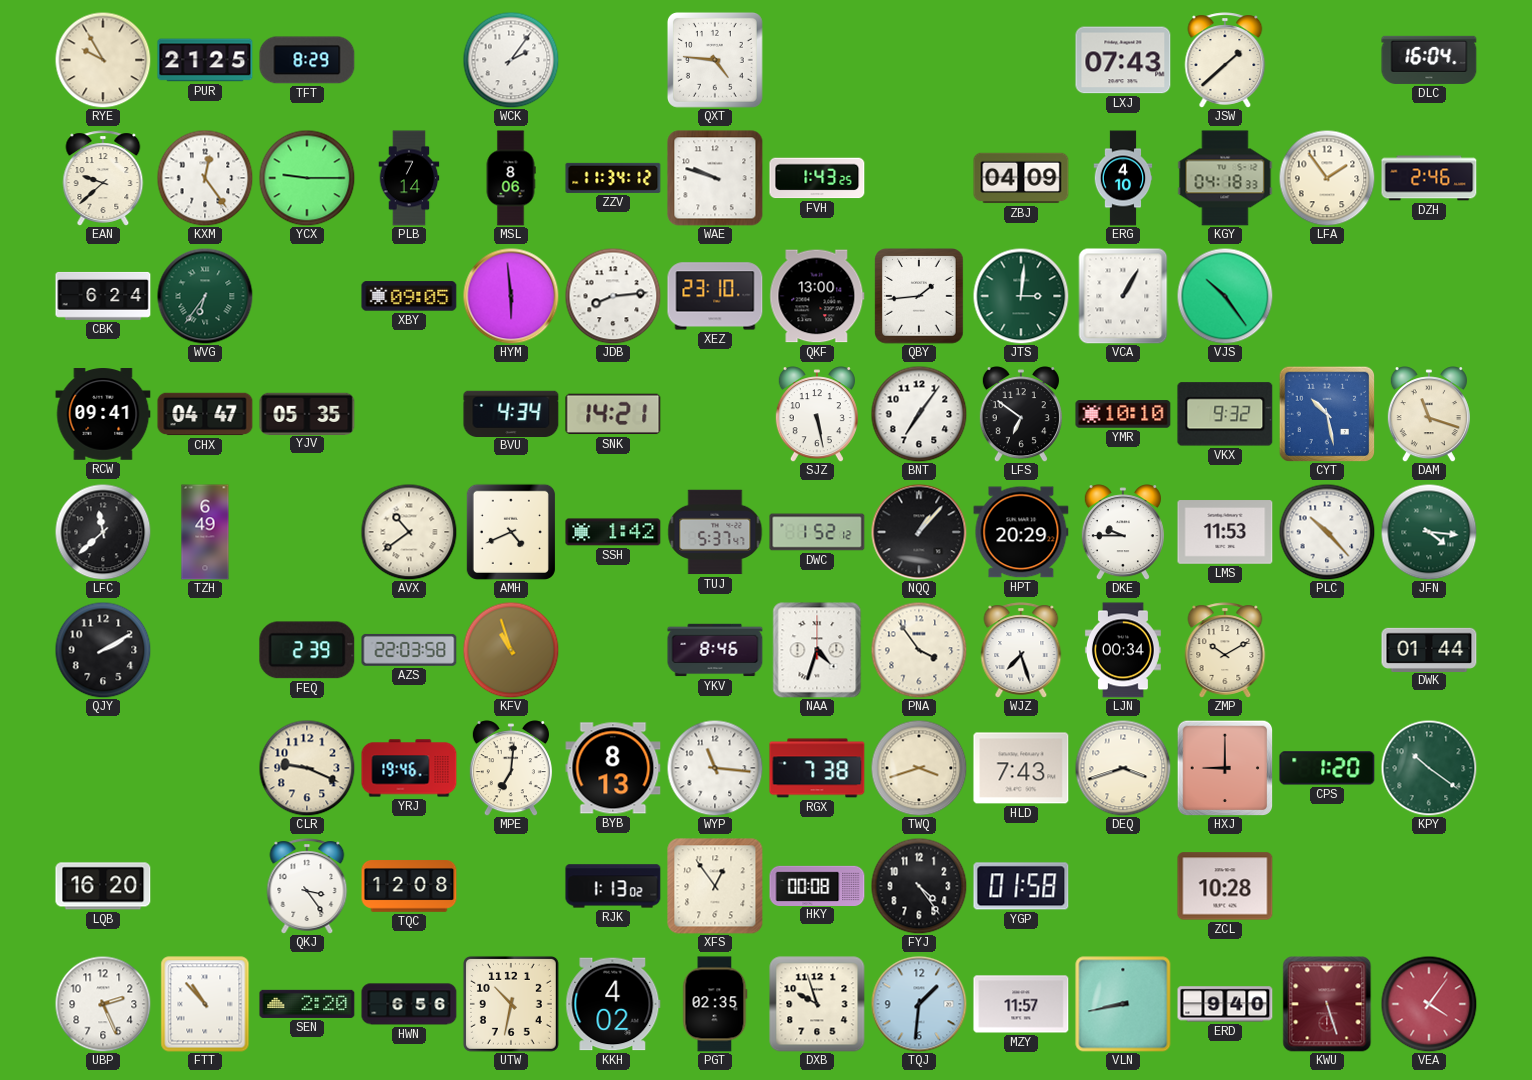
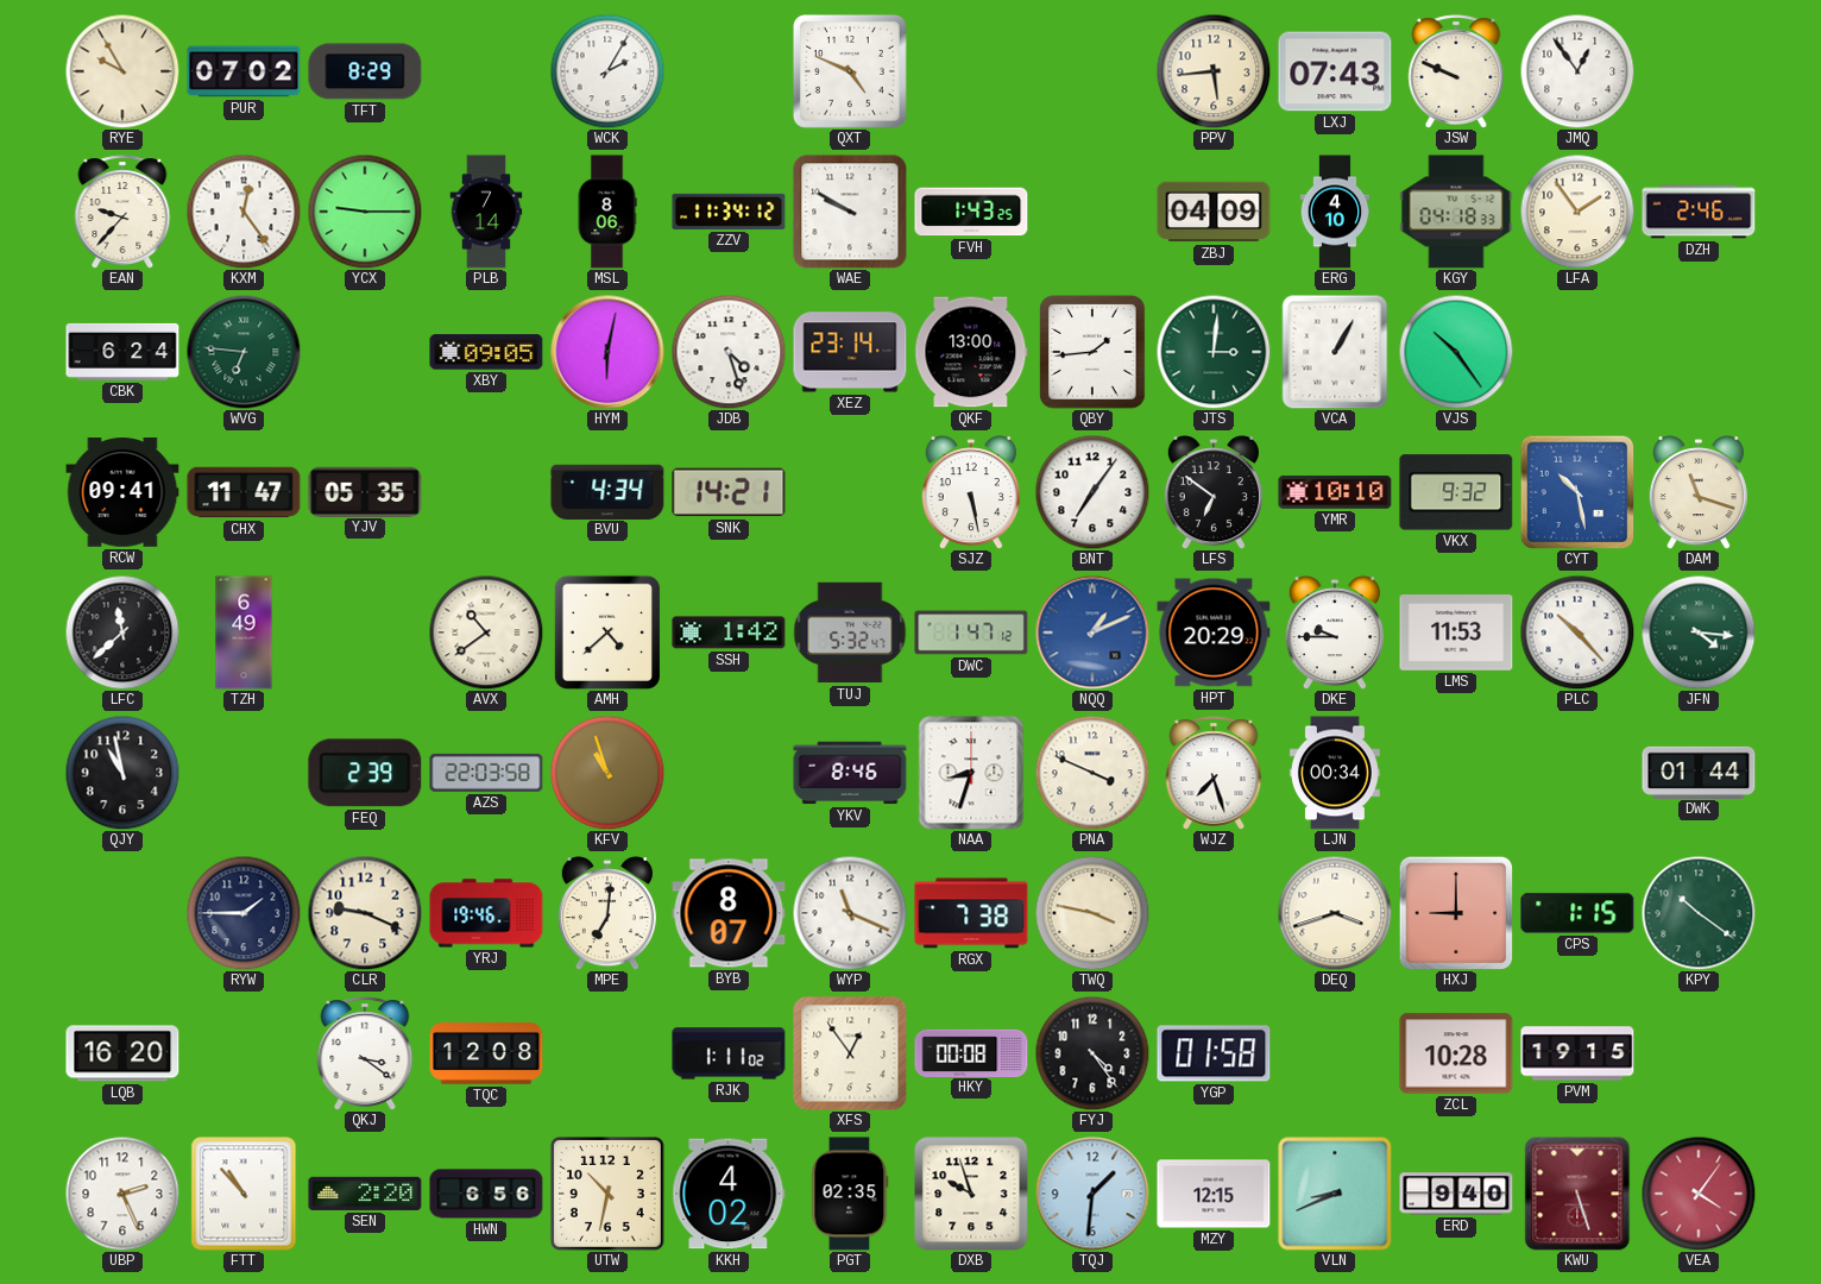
PUR: 21:25 -> 07:02 (244, 71)
WCK: 2:06 -> 2:05 (607, 71)
QXT: 4:46 -> 4:49 (850, 71)
PPV: none -> 5:44 (1214, 71)
JSW: 1:38 -> 9:49 (1456, 71)
JMQ: none -> 12:54 (1577, 71)
DLC: 16:04 -> none (1429, 60)
EAN: 9:38 -> 9:37 (122, 212)
WAE: 9:48 -> 9:50 (850, 212)
WVG: 6:36 -> 6:46 (244, 352)
HYM: 5:59 -> 6:02 (607, 352)
JDB: 8:14 -> 4:27 (729, 352)
XEZ: 23:10 -> 23:14 (850, 352)
CHX: 04:47 -> 11:47 (244, 492)
AMH: 4:41 -> 4:38 (607, 632)
TUJ: 5:37 -> 5:32 (850, 632)
DWC: 1:52 -> 1:47 (971, 632)
NQQ: 1:07 -> 1:11 (1092, 632)
NQQ dial: black -> blue (1092, 632)
QJY: 2:10 -> 10:58 (122, 773)
NAA: 4:33 -> 8:33 (971, 773)
PNA: 3:54 -> 3:49 (1092, 773)
ZMP: 10:10 -> none (1225, 650)
RYW: none -> 1:45 (244, 913)
BYB: 8:13 -> 8:07 (729, 913)
WYP: 11:16 -> 11:19 (850, 913)
TWQ: 3:42 -> 3:47 (1092, 913)
HLD: 7:43 -> none (1021, 768)
CPS: 1:20 -> 1:15 (1577, 913)
QKJ: 3:24 -> 3:21 (365, 1053)
RJK: 1:13 -> 1:11 (729, 1053)
PVM: none -> 19:15 (1577, 1053)
MZY: 11:57 -> 12:15 (1214, 1194)
VLN: 8:43 -> 8:41 (1335, 1194)
